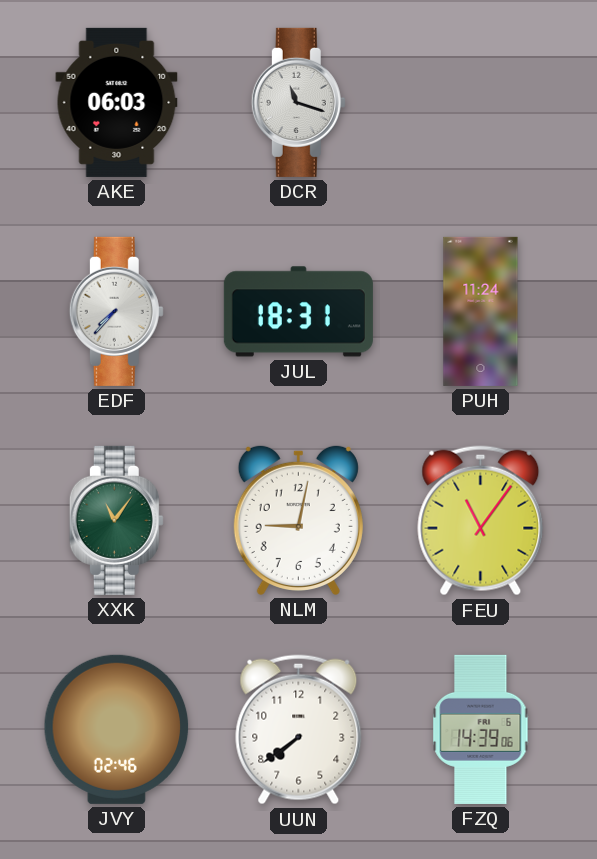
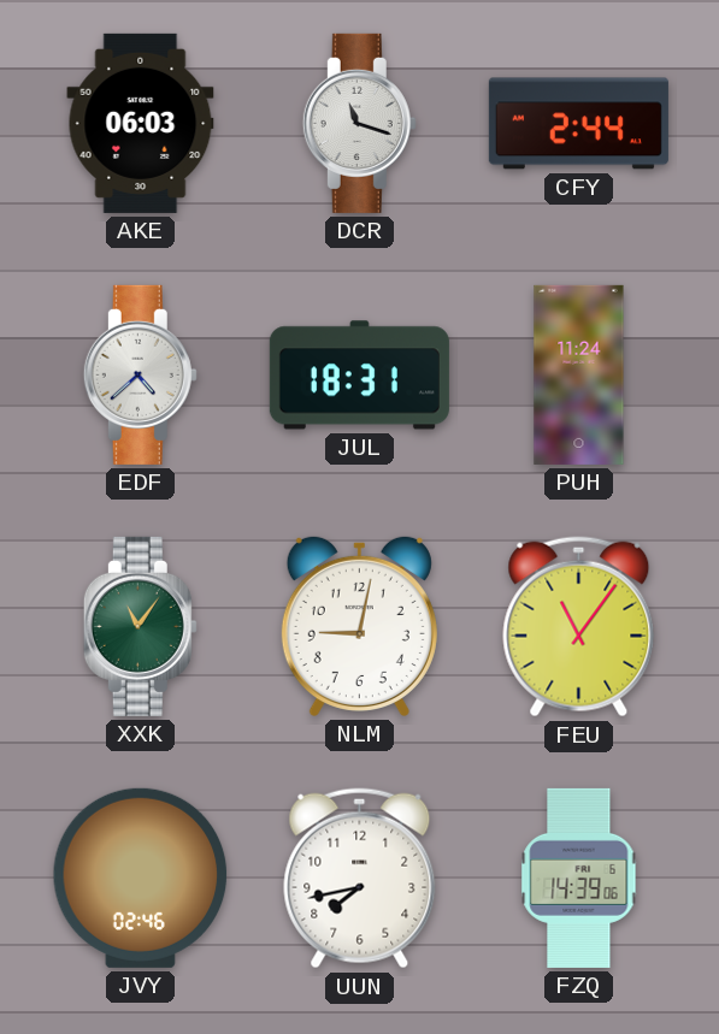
CFY: none -> 2:44 (578, 124)
EDF: 7:37 -> 4:38 (140, 374)
UUN: 7:39 -> 7:43 (360, 879)
